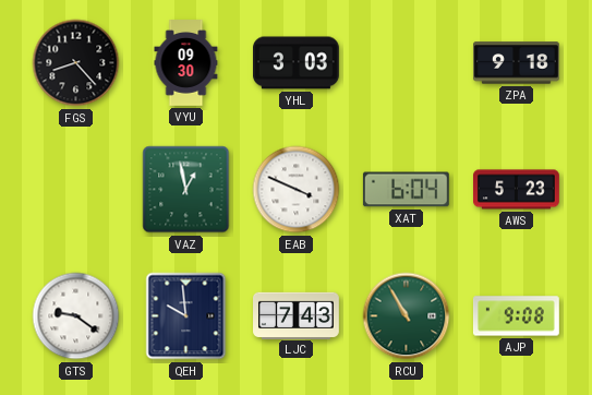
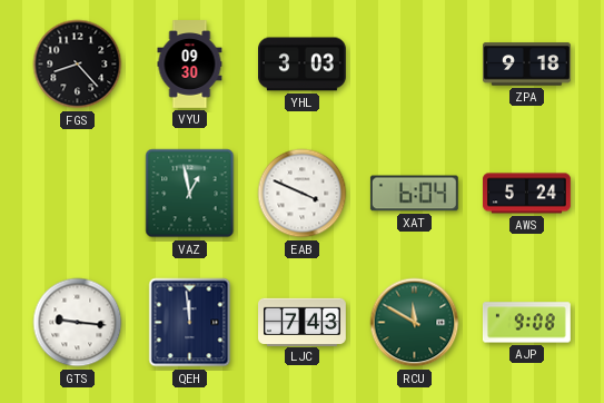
AWS: 5:23 -> 5:24 (527, 194)
GTS: 9:21 -> 9:16 (78, 323)
QEH: 9:59 -> 11:59 (190, 323)
RCU: 10:55 -> 11:50 (415, 323)
